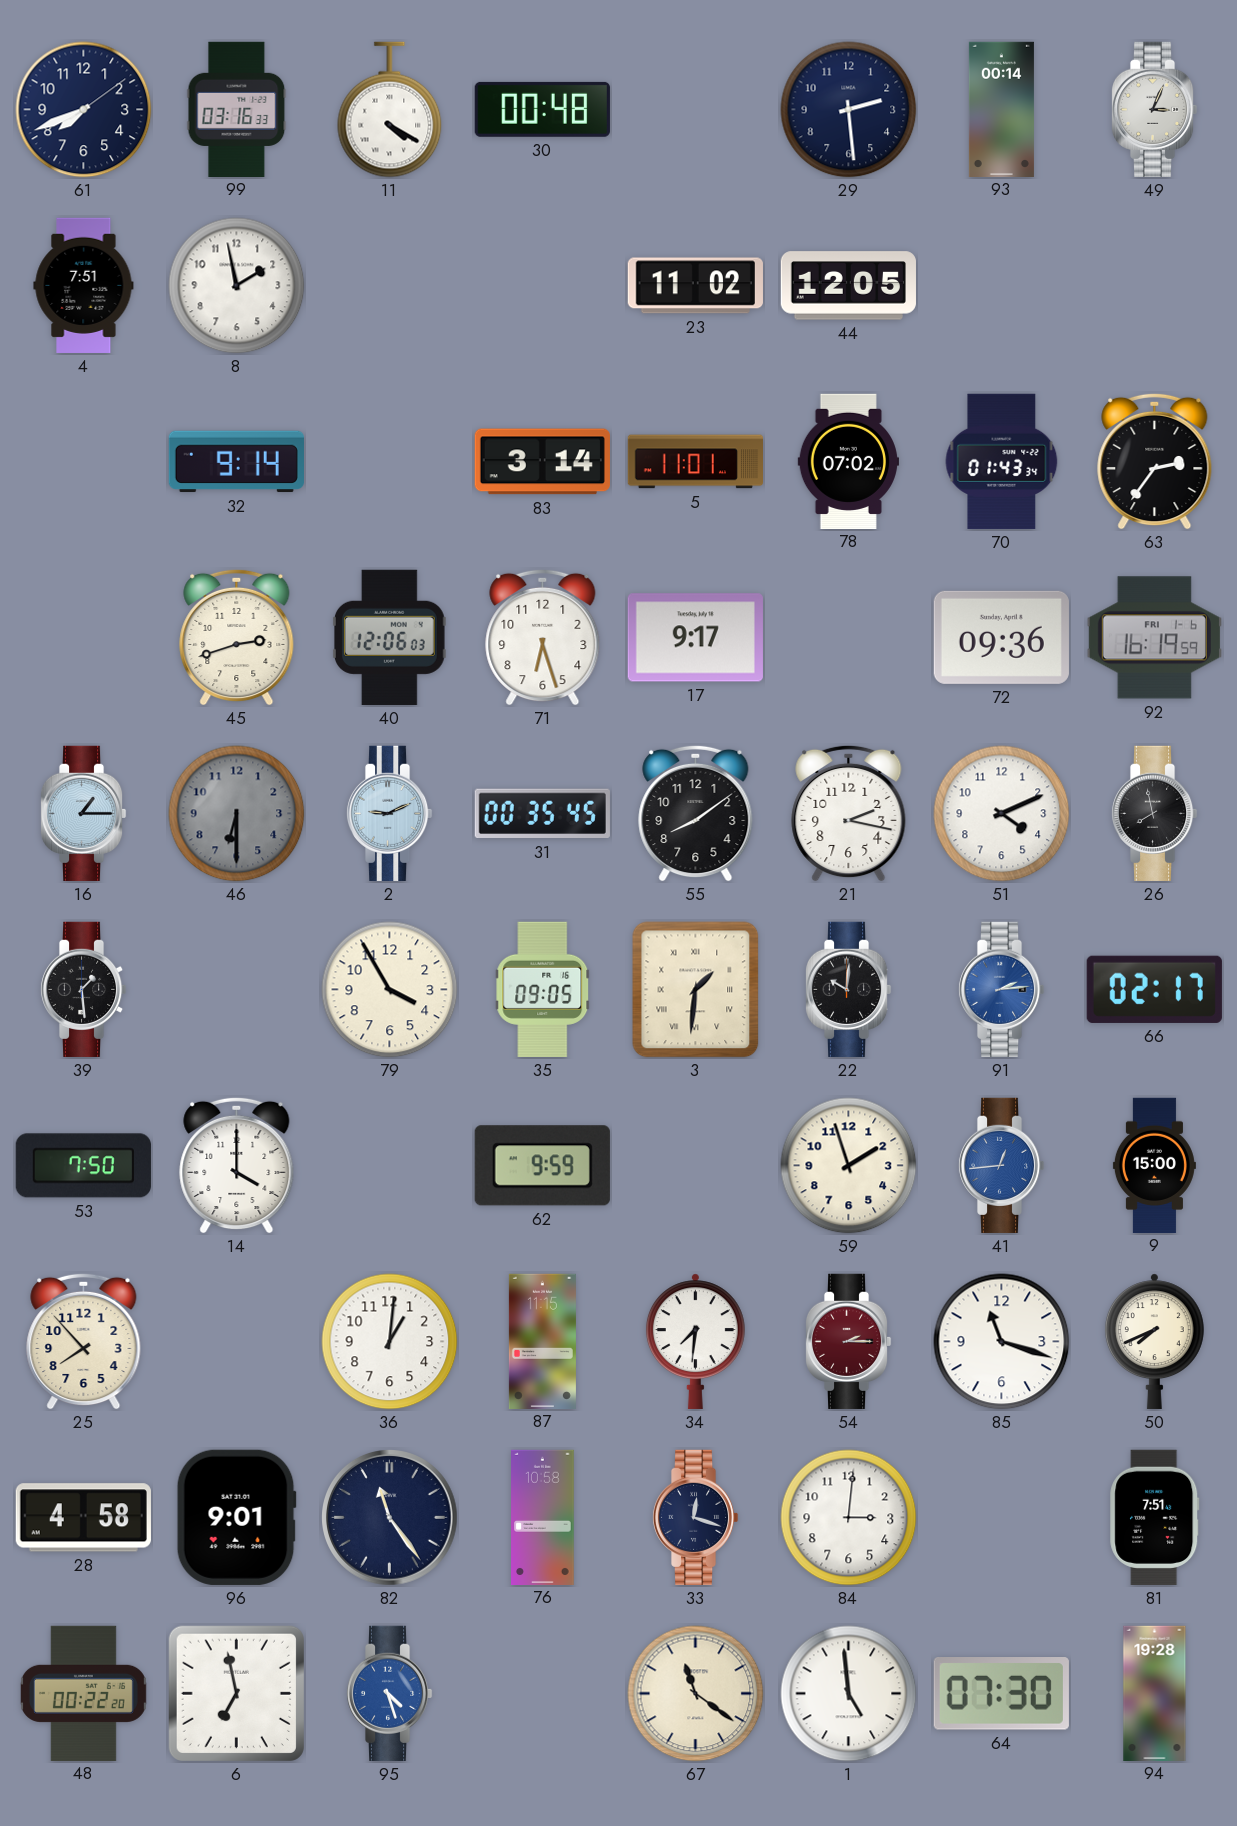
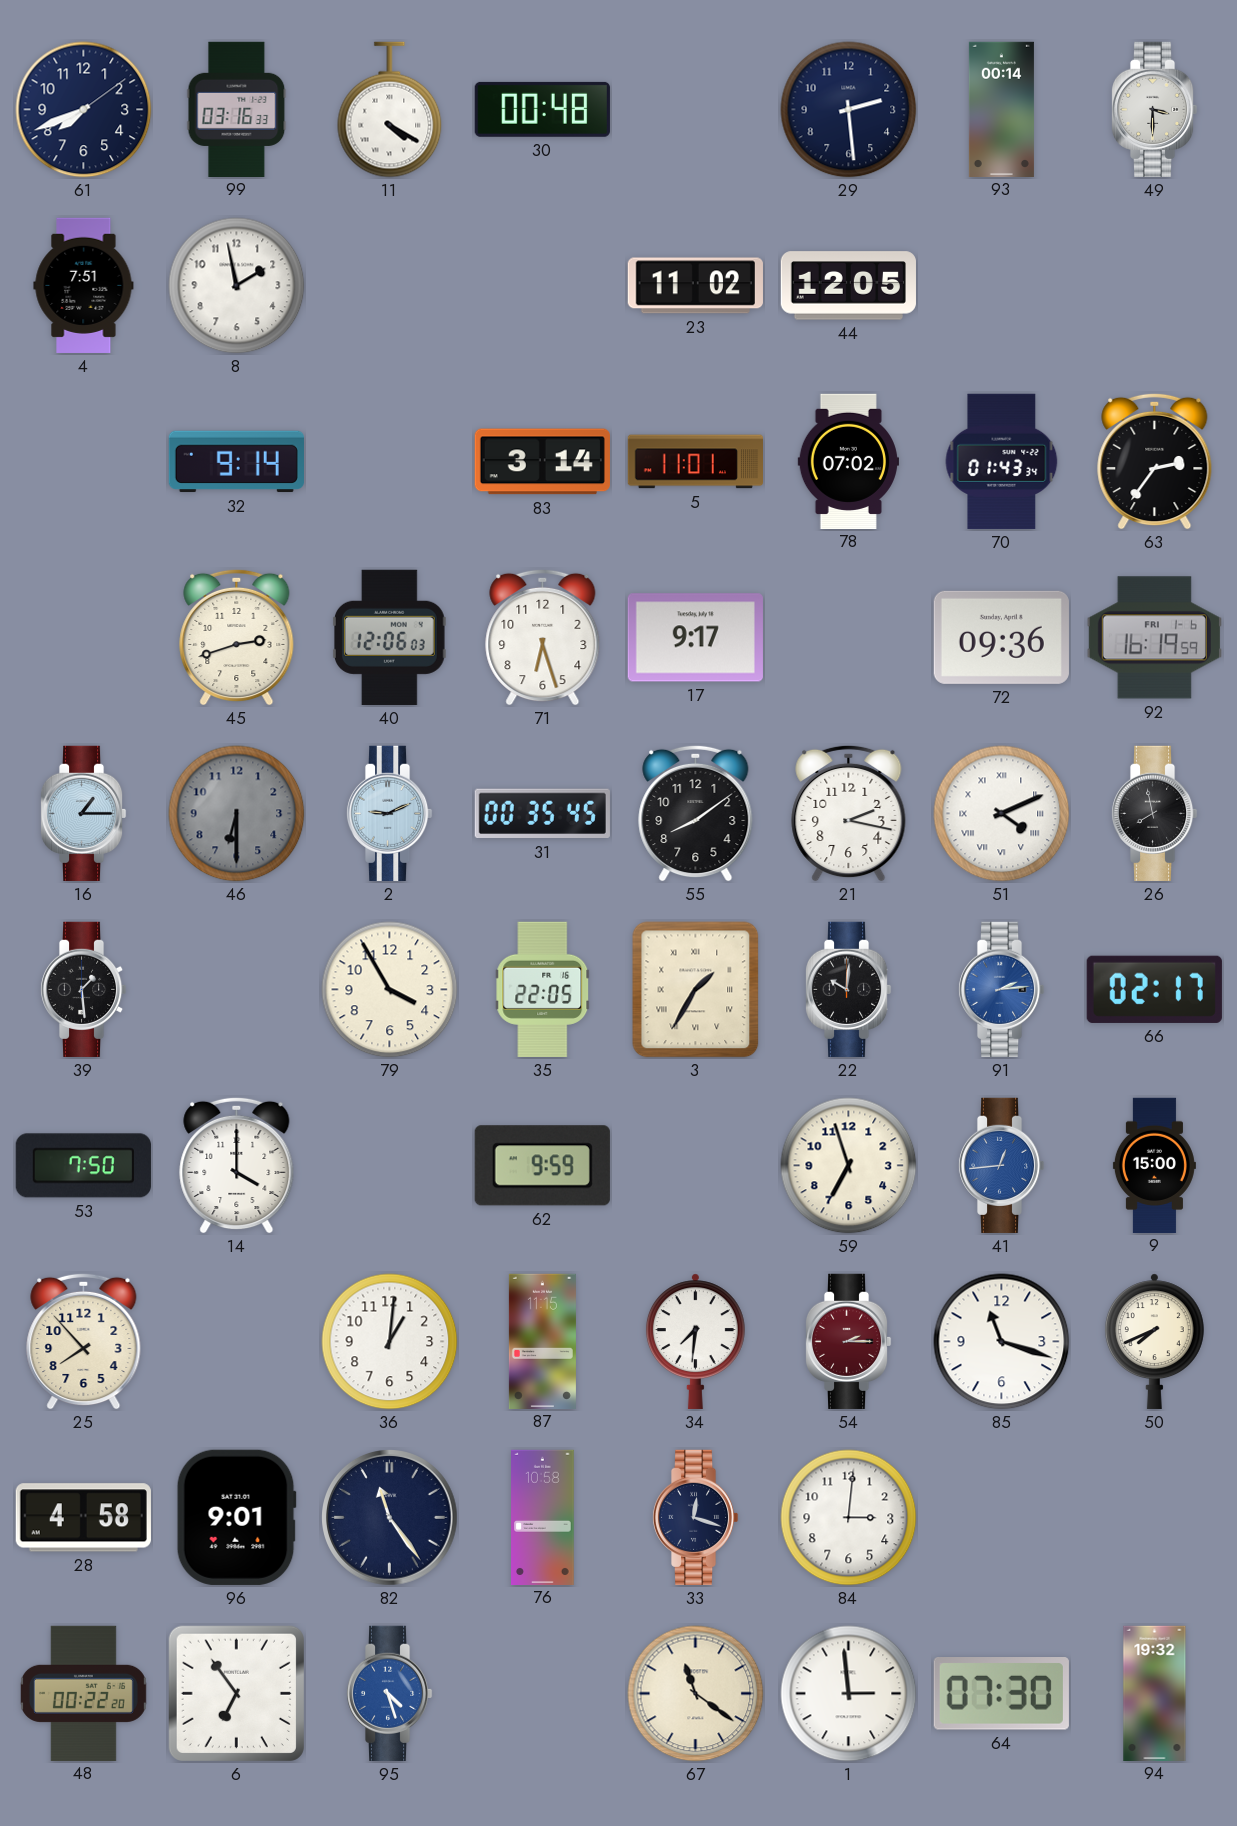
49: 3:04 -> 3:30 (1154, 109)
51 numerals: Arabic -> Roman (1002, 814)
35: 09:05 -> 22:05 (543, 989)
3: 1:31 -> 1:35 (696, 990)
59: 1:57 -> 6:57 (849, 1166)
81: 7:51 -> none (1155, 1517)
6: 6:58 -> 6:54 (236, 1693)
1: 4:59 -> 2:59 (849, 1694)
94: 19:28 -> 19:32 (1155, 1693)
